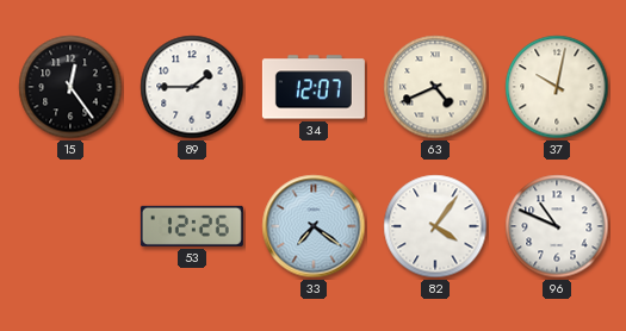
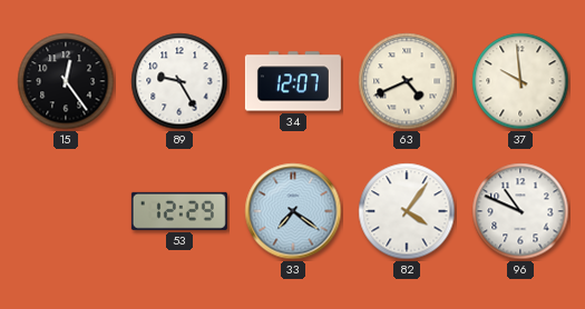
89: 1:45 -> 9:25 (179, 81)
37: 10:02 -> 9:59 (520, 81)
53: 12:26 -> 12:29 (179, 211)
